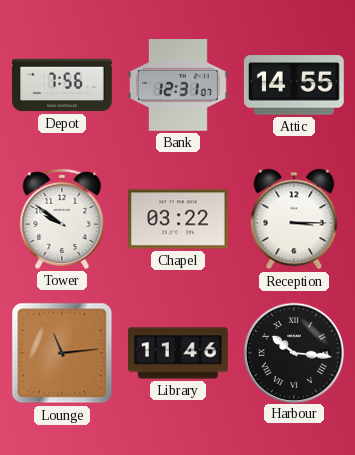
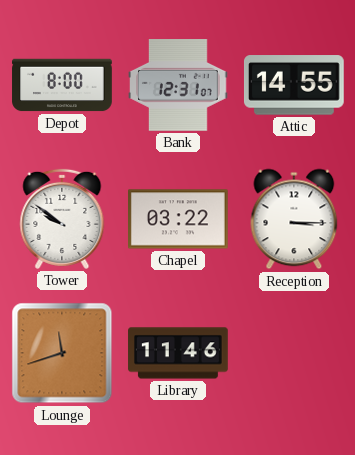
Depot: 7:56 -> 8:00 (62, 85)
Lounge: 11:14 -> 11:42 (62, 353)
Harbour: 10:16 -> none (293, 352)
